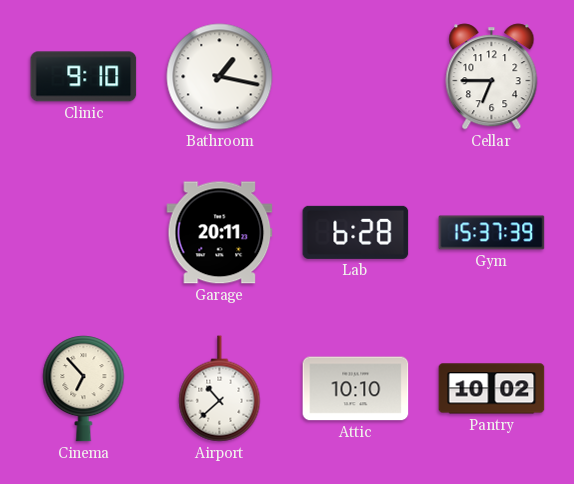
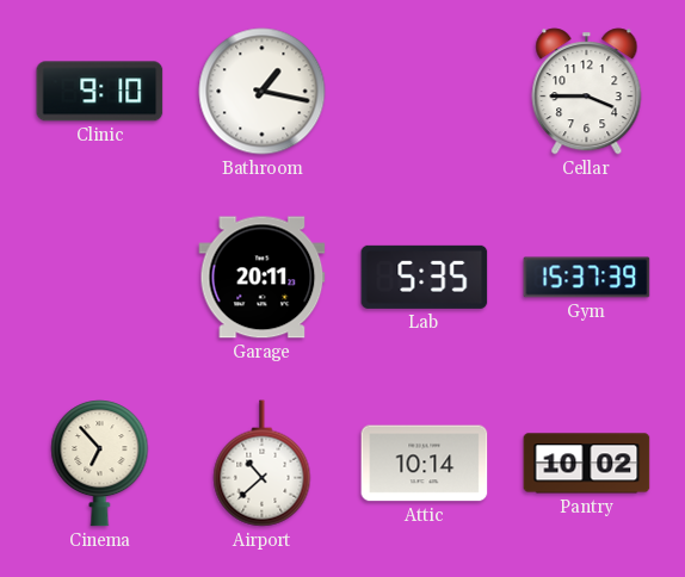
Cellar: 6:45 -> 3:45 (587, 92)
Lab: 6:28 -> 5:35 (425, 277)
Attic: 10:10 -> 10:14 (425, 464)
